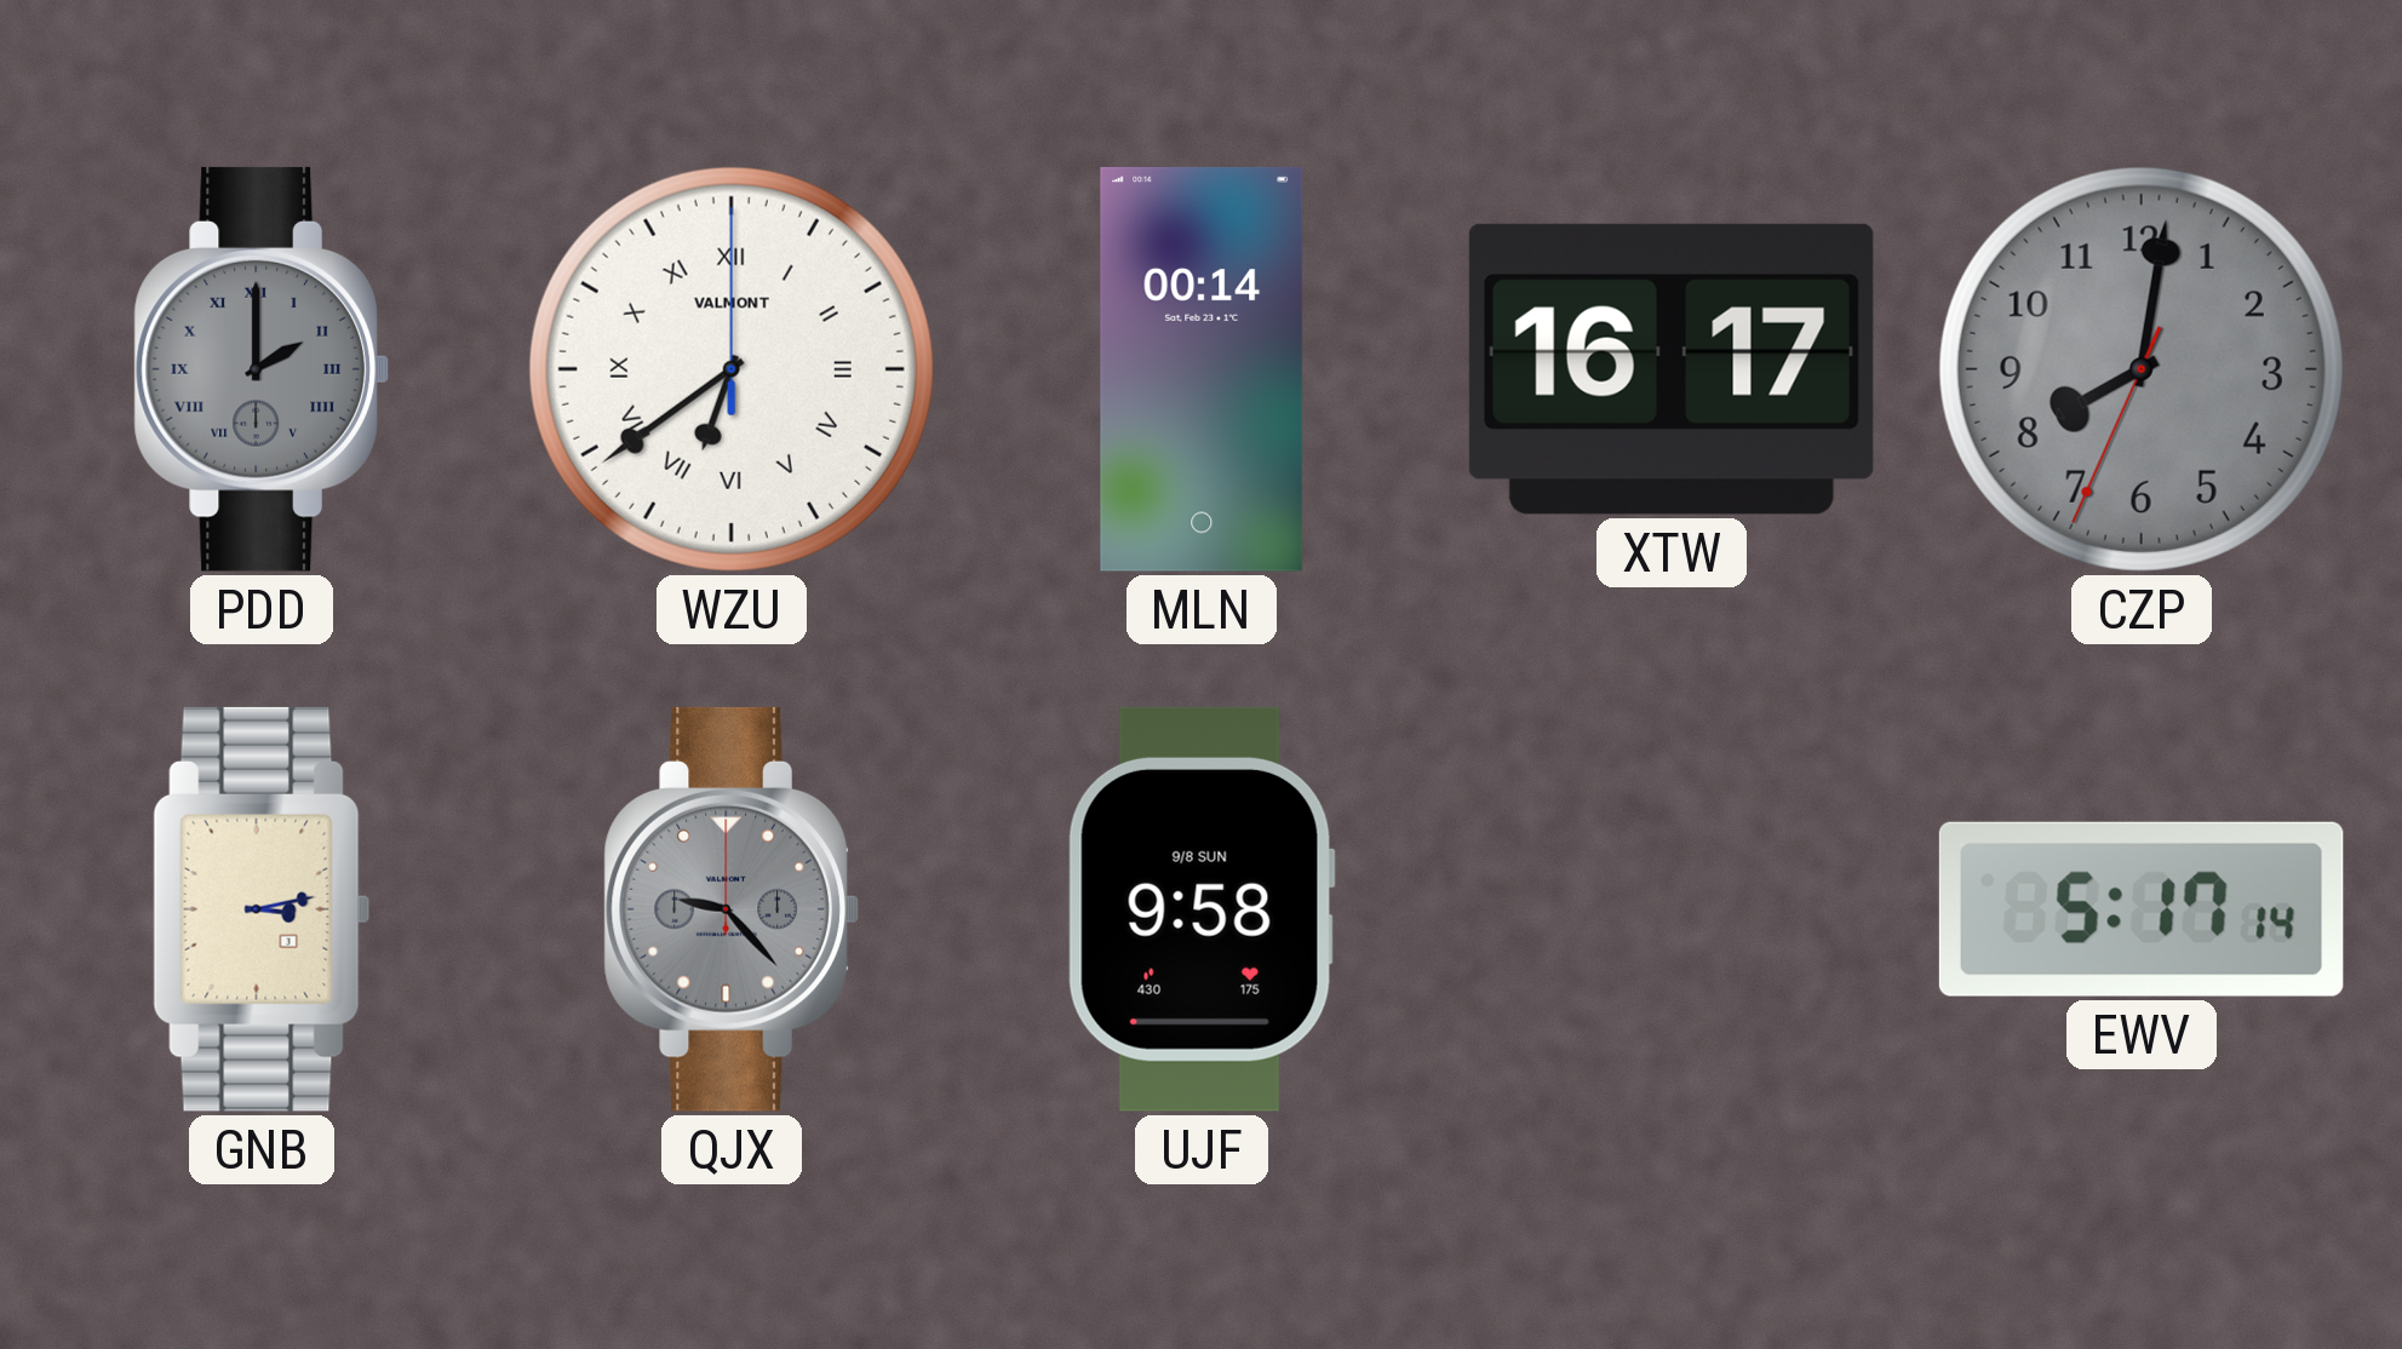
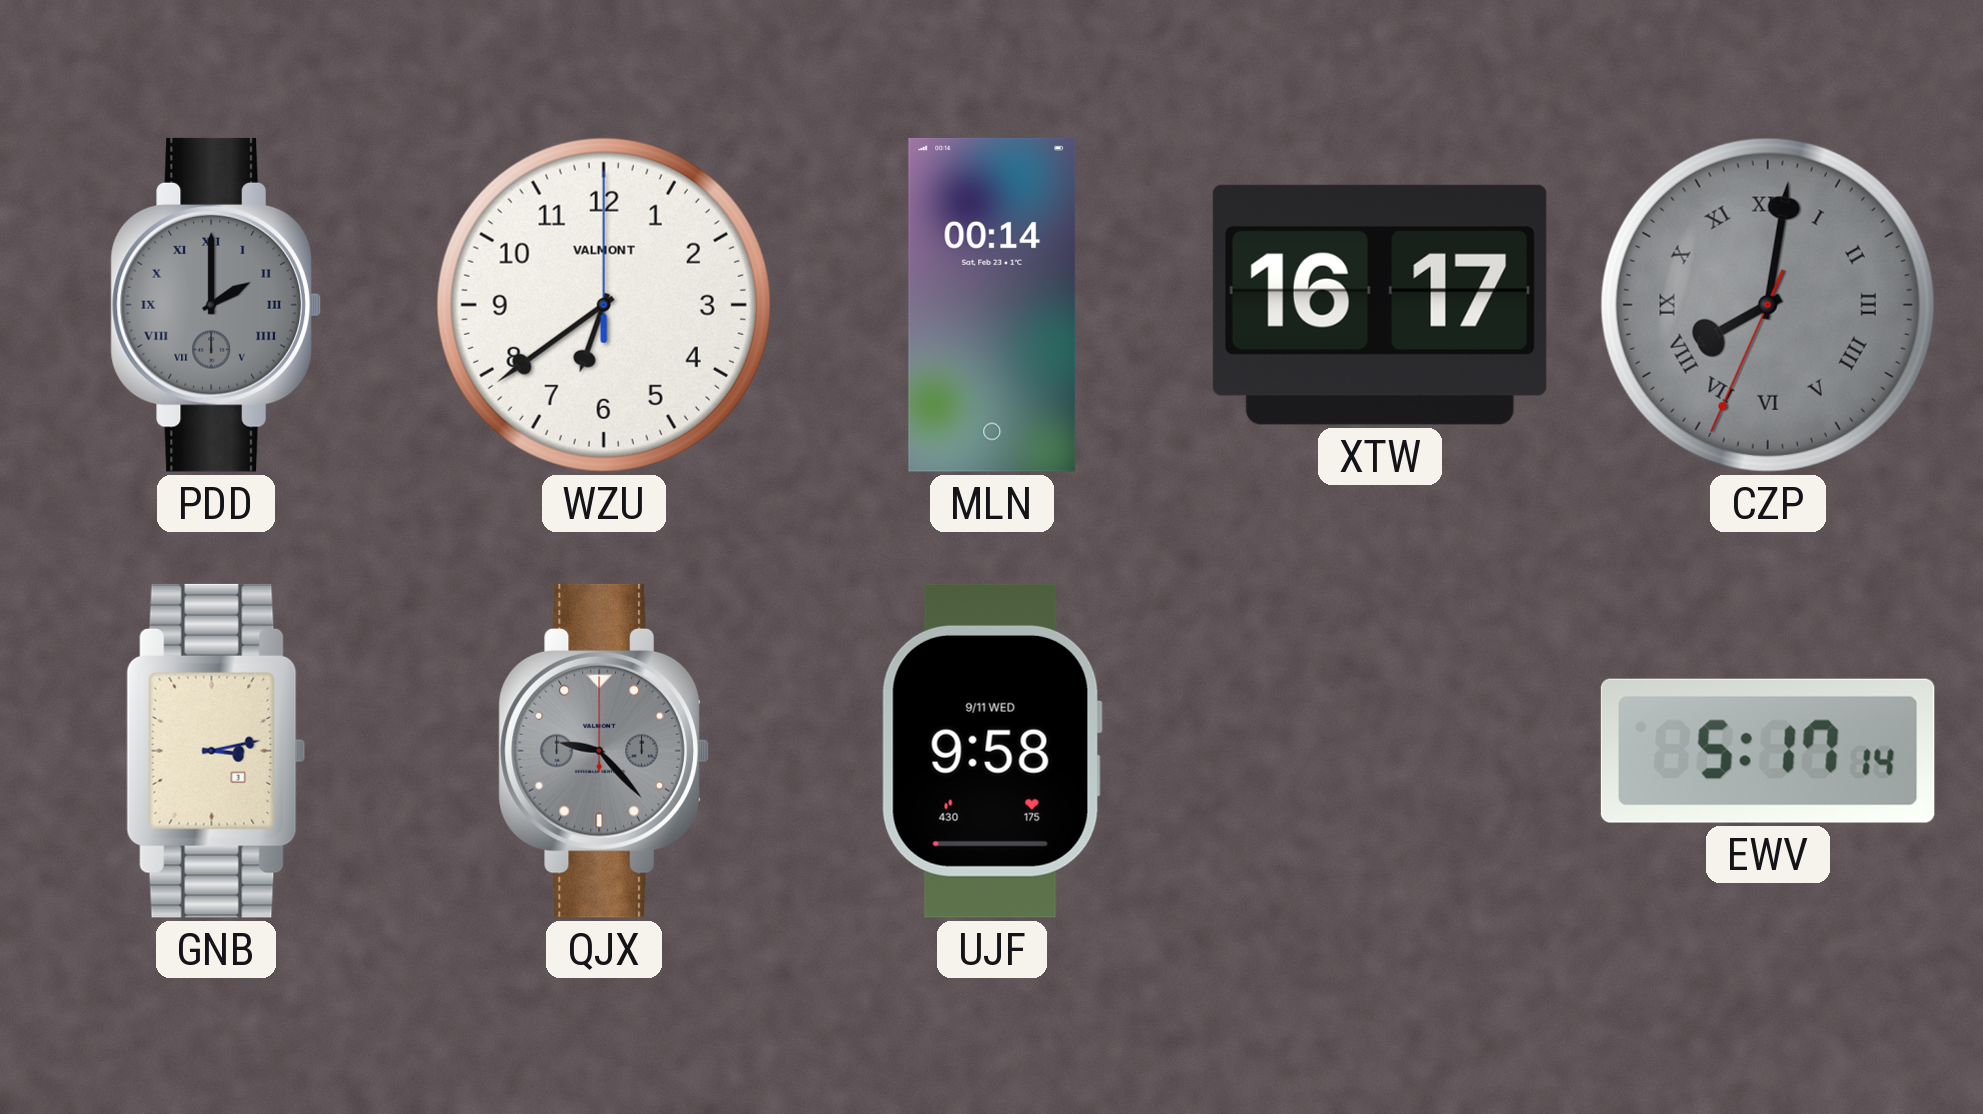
WZU numerals: Roman -> Arabic (604, 305)
CZP numerals: Arabic -> Roman (1768, 305)
UJF date: 9/8 SUN -> 9/11 WED (992, 751)
